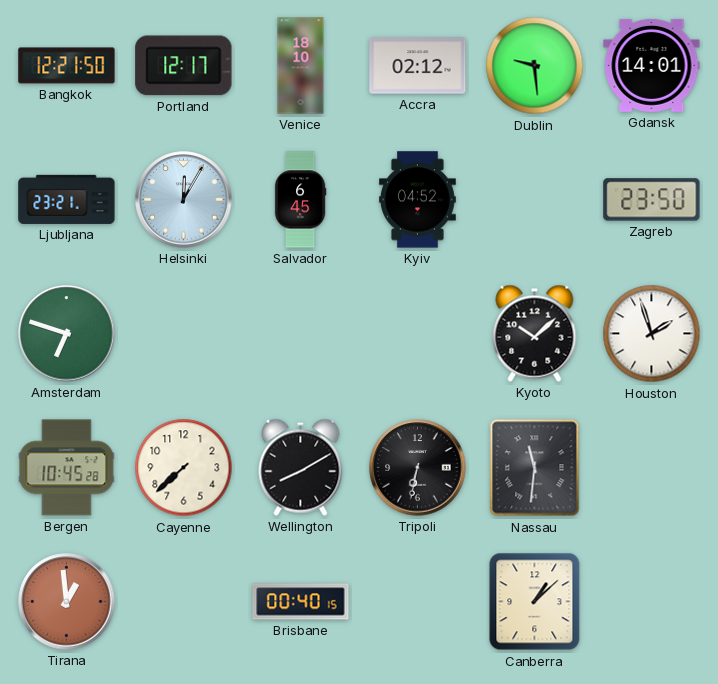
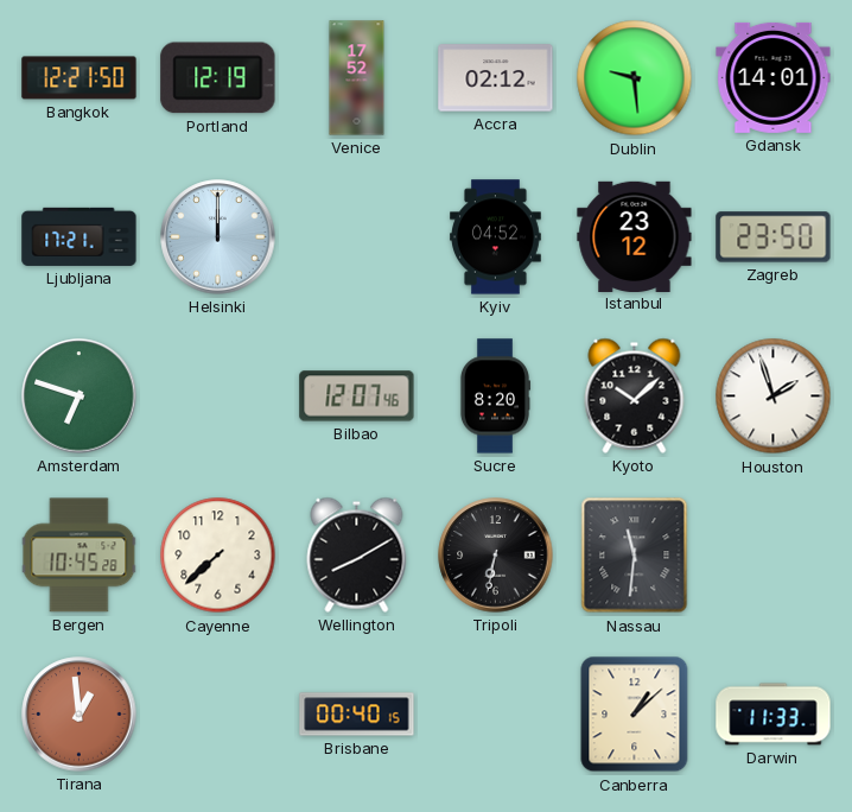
Portland: 12:17 -> 12:19 (218, 78)
Venice: 18:10 -> 17:52 (357, 78)
Ljubljana: 23:21 -> 17:21 (80, 236)
Helsinki: 12:05 -> 12:00 (218, 237)
Salvador: 6:45 -> none (300, 200)
Istanbul: none -> 23:12 (635, 236)
Bilbao: none -> 12:07 (357, 397)
Sucre: none -> 8:20 (494, 397)
Darwin: none -> 11:33 (774, 715)
